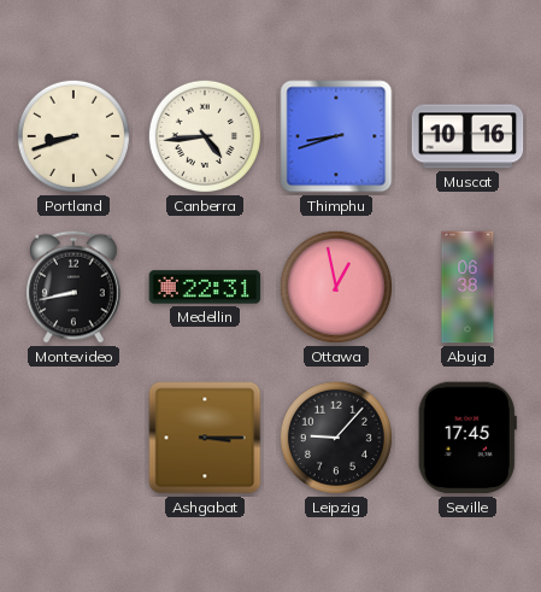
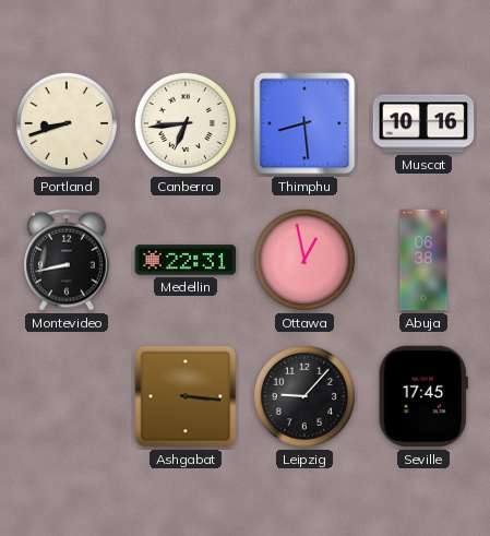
Canberra: 4:44 -> 6:44 (186, 123)
Thimphu: 8:42 -> 8:29 (304, 123)
Ashgabat: 3:15 -> 3:16 (186, 396)
